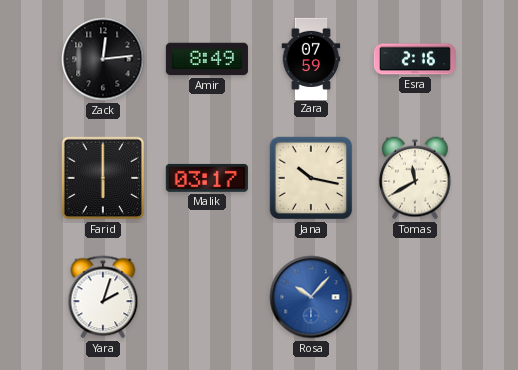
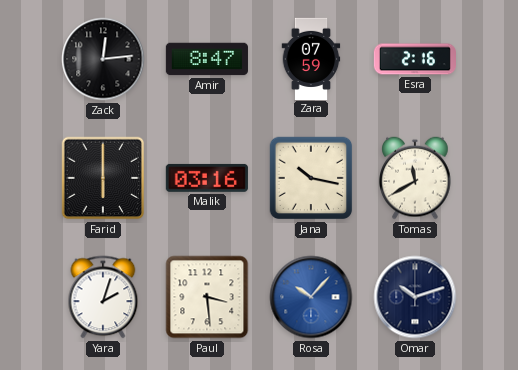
Amir: 8:49 -> 8:47 (206, 59)
Malik: 03:17 -> 03:16 (207, 178)
Paul: none -> 3:29 (207, 297)
Omar: none -> 10:12 (415, 297)
